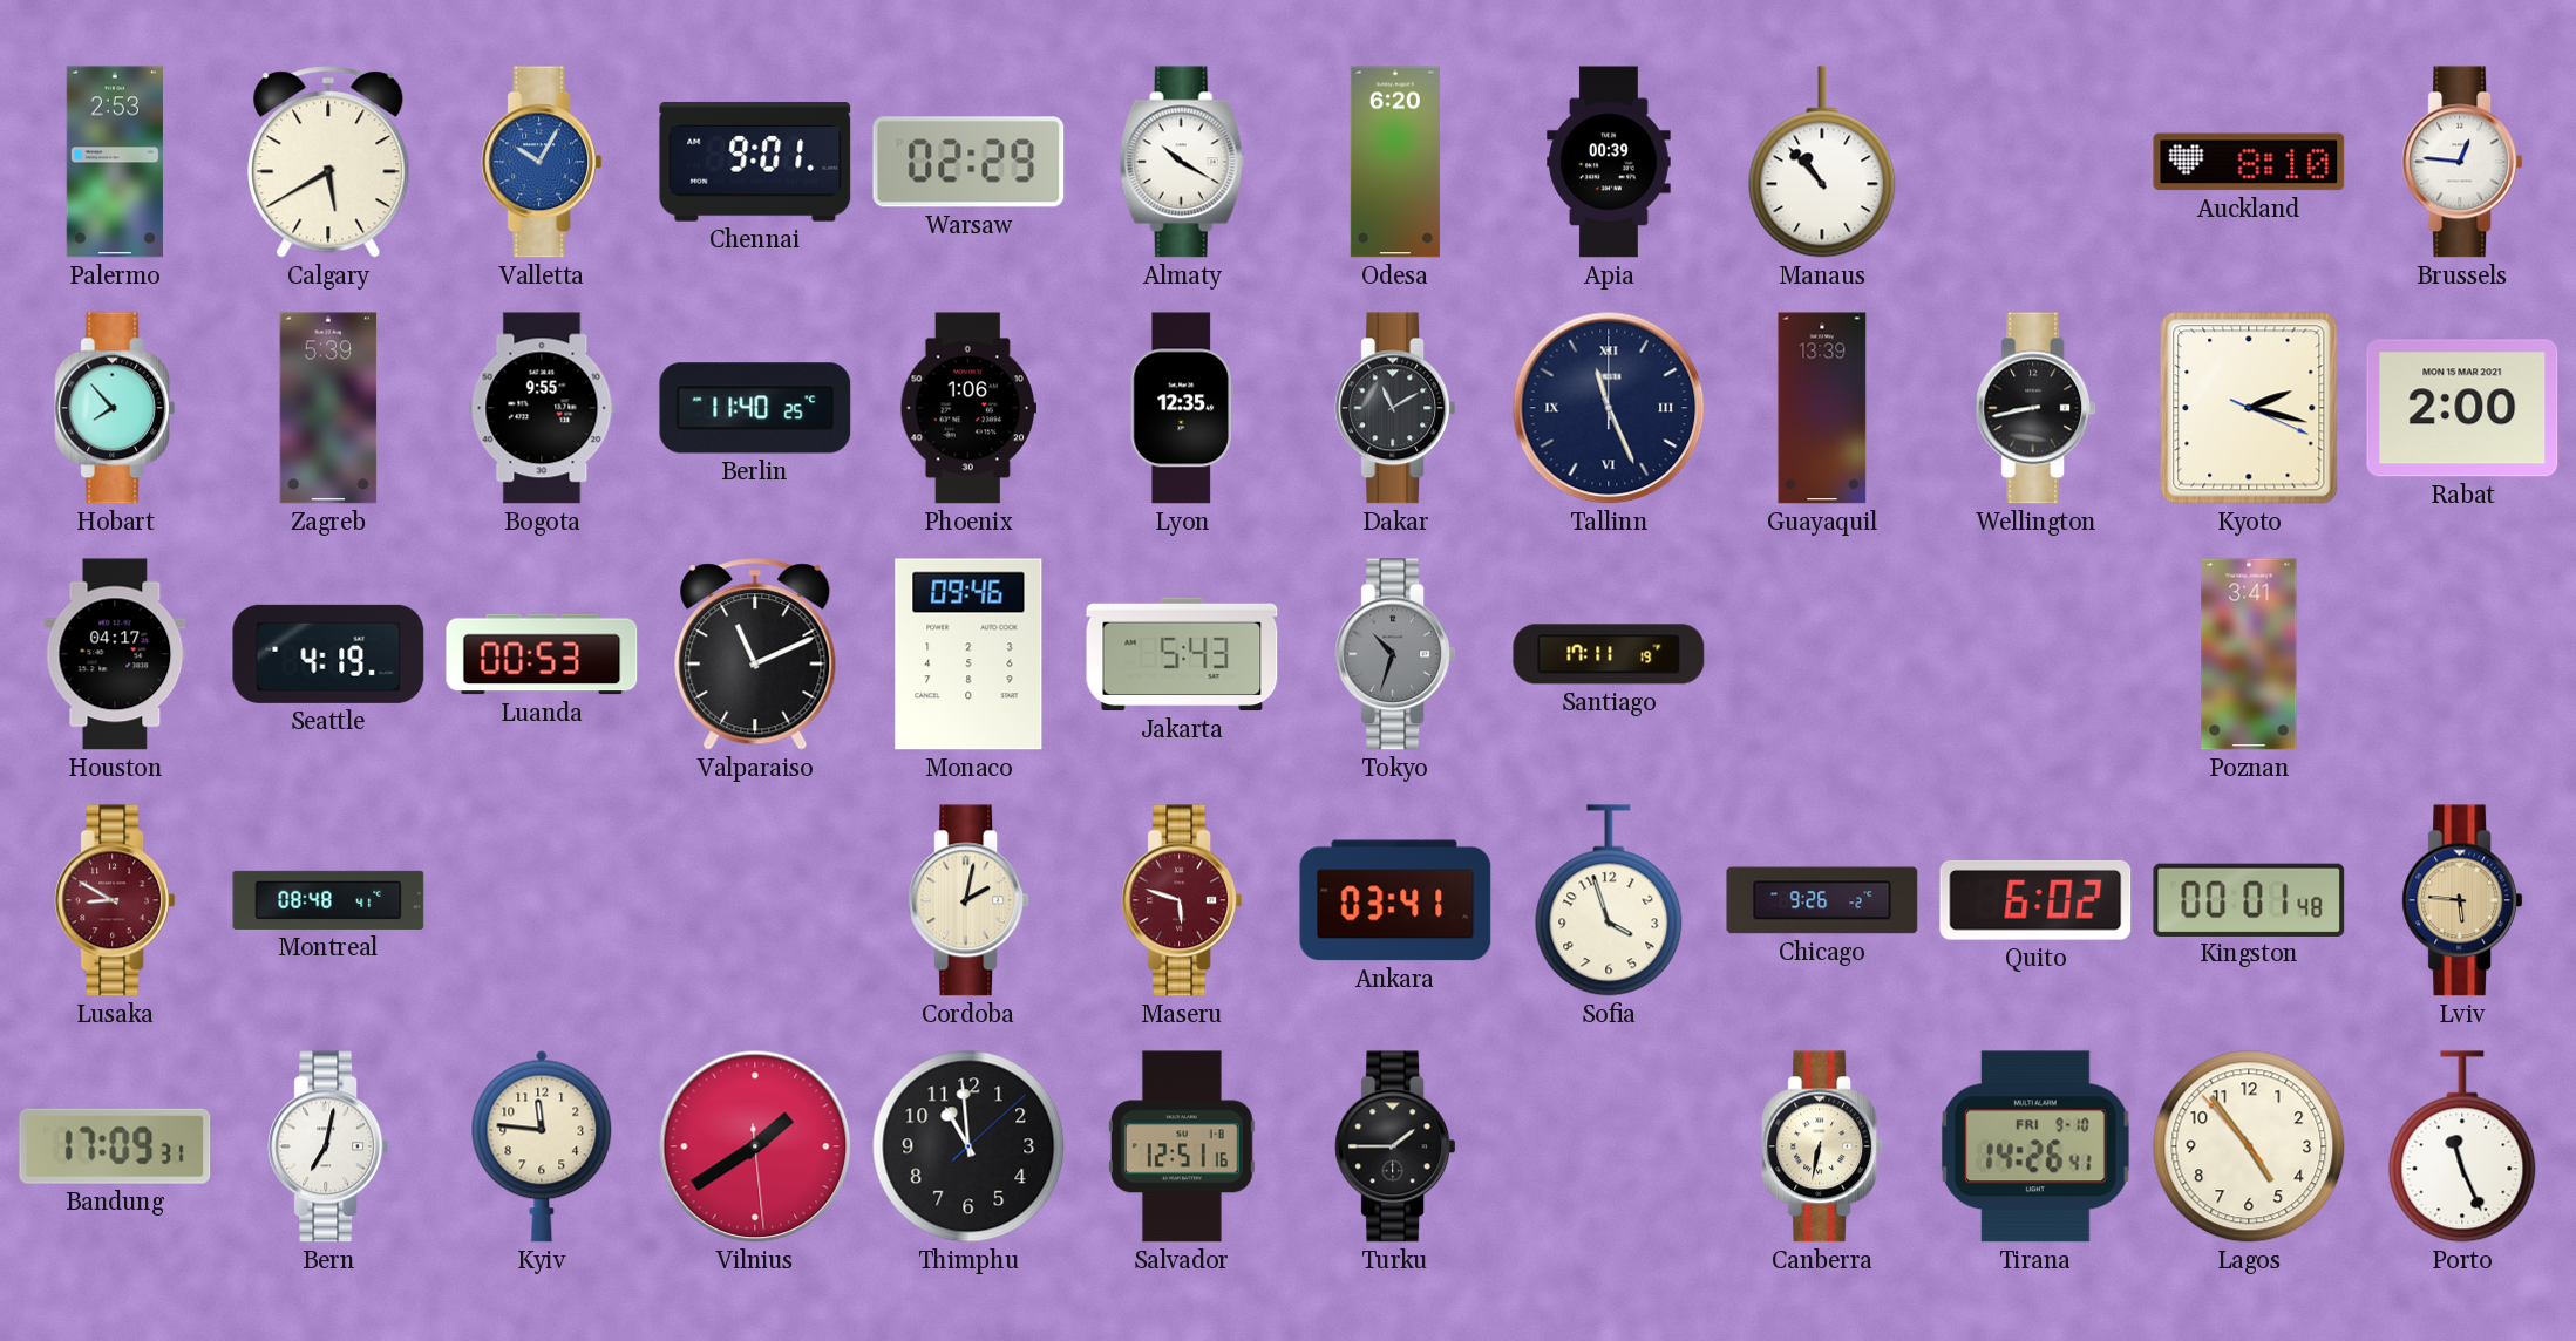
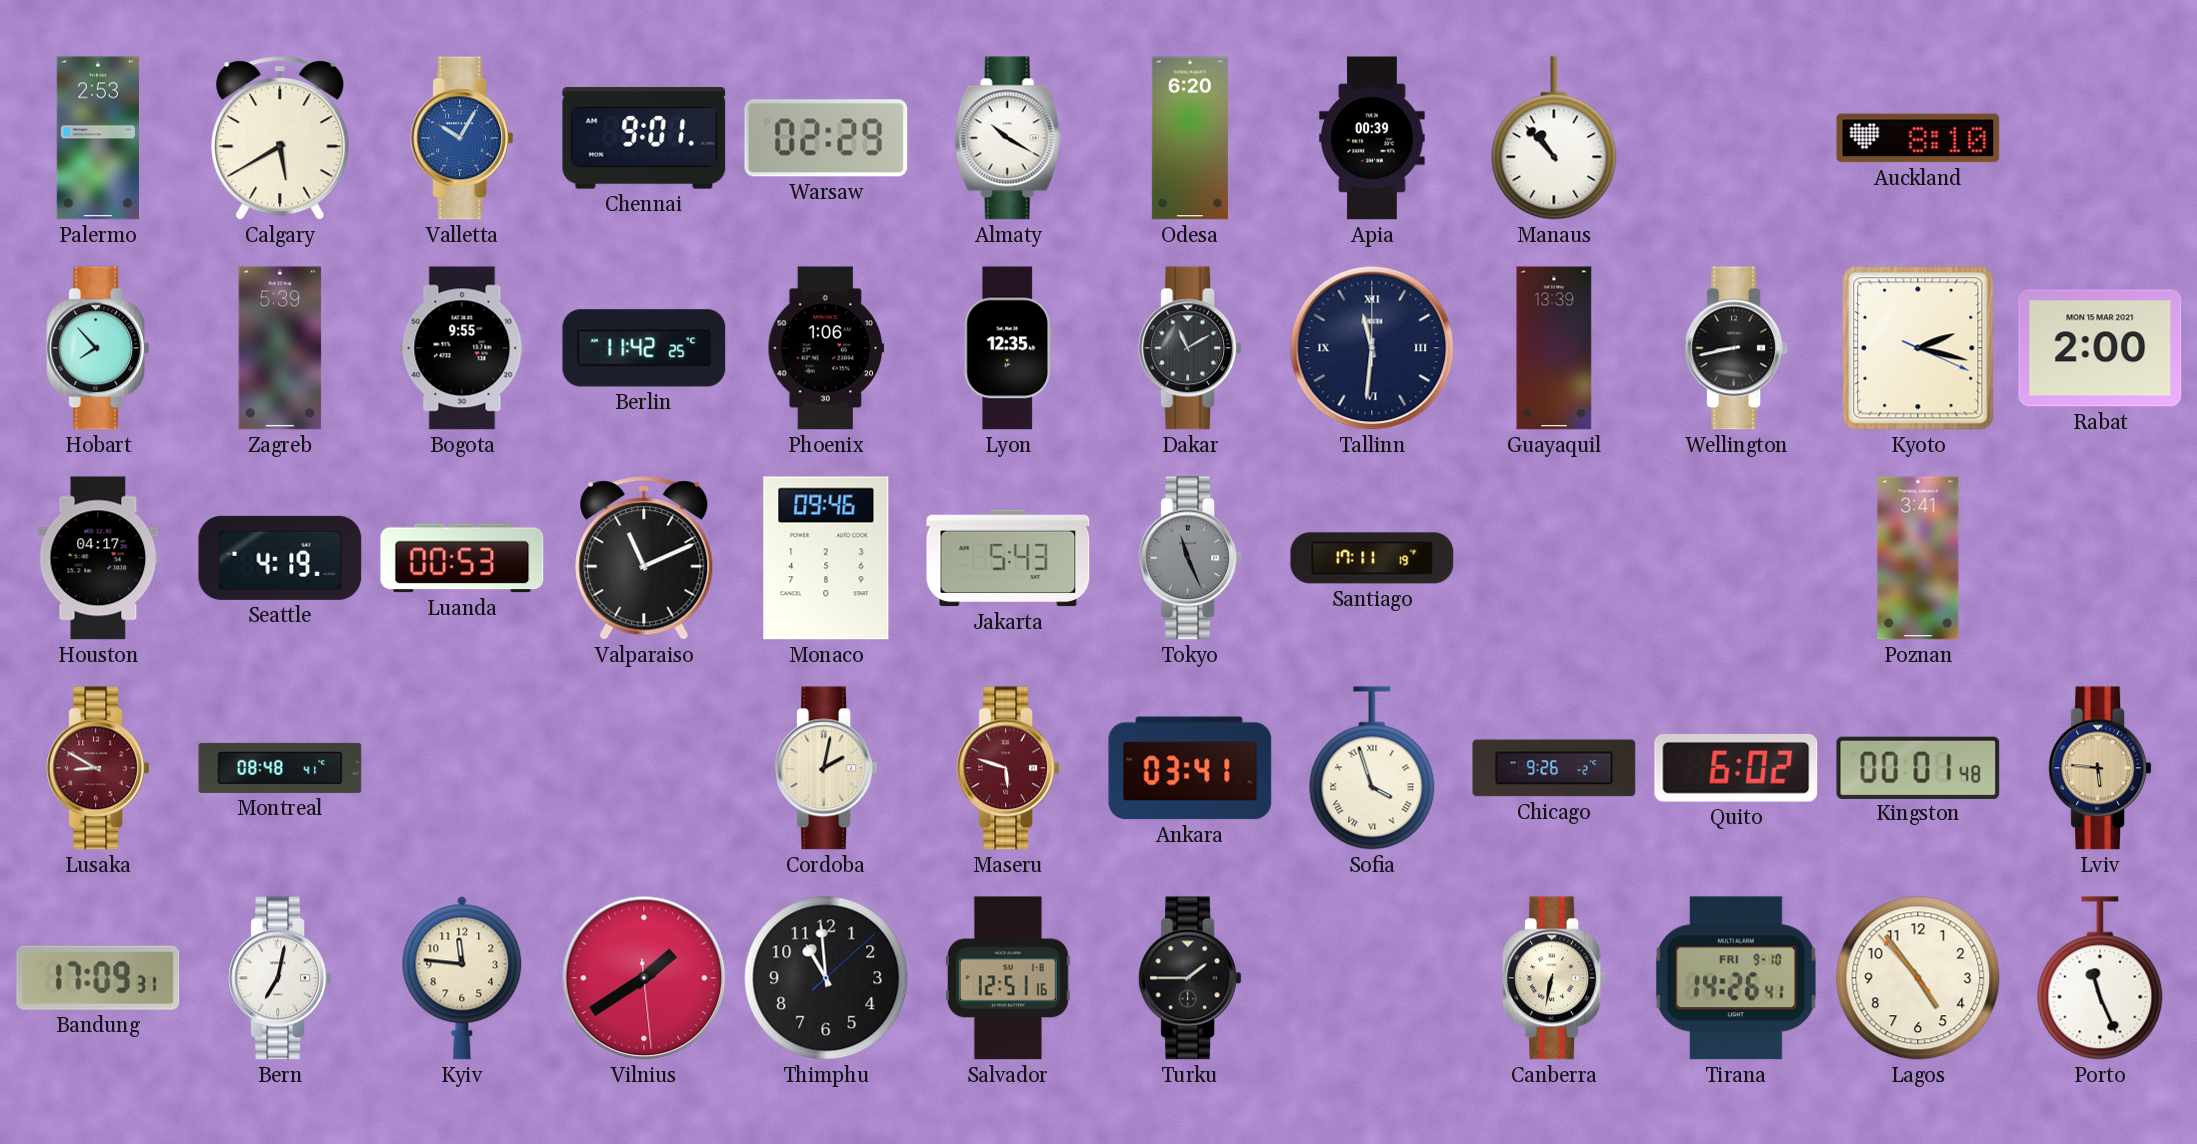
Brussels: 12:46 -> none (2462, 162)
Berlin: 11:40 -> 11:42 (644, 348)
Tallinn: 11:26 -> 11:31 (1372, 348)
Tokyo: 10:33 -> 11:26 (1190, 558)
Sofia numerals: Arabic -> Roman (1372, 768)
